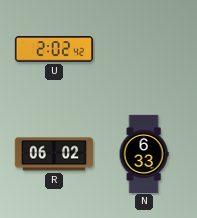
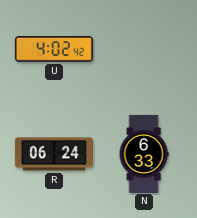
U: 2:02 -> 4:02 (54, 49)
R: 06:02 -> 06:24 (53, 154)
